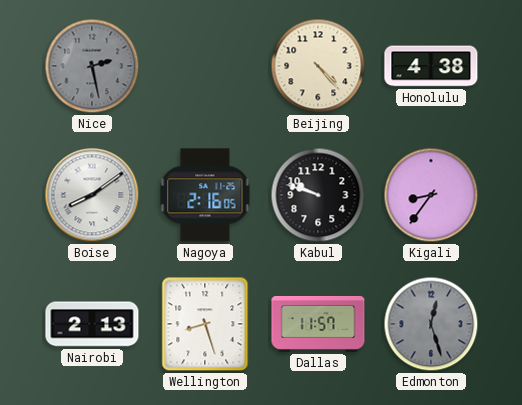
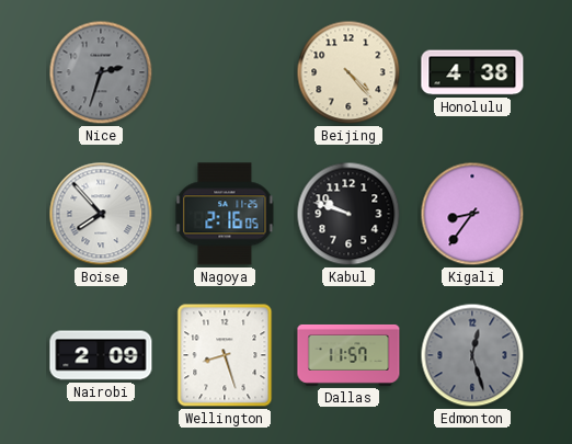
Nice: 2:28 -> 2:33 (101, 72)
Boise: 8:09 -> 7:53 (101, 214)
Nairobi: 2:13 -> 2:09 (101, 355)
